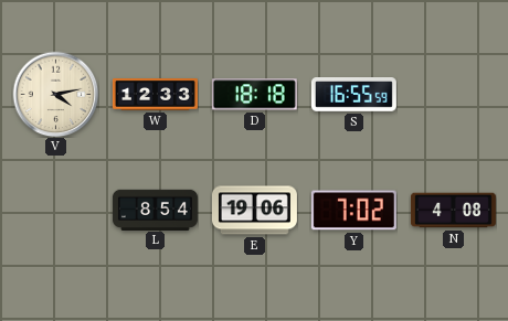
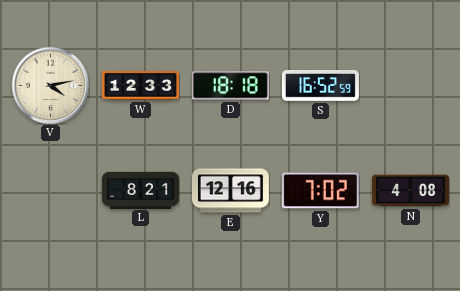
S: 16:55 -> 16:52 (320, 86)
L: 8:54 -> 8:21 (140, 190)
E: 19:06 -> 12:16 (230, 191)
